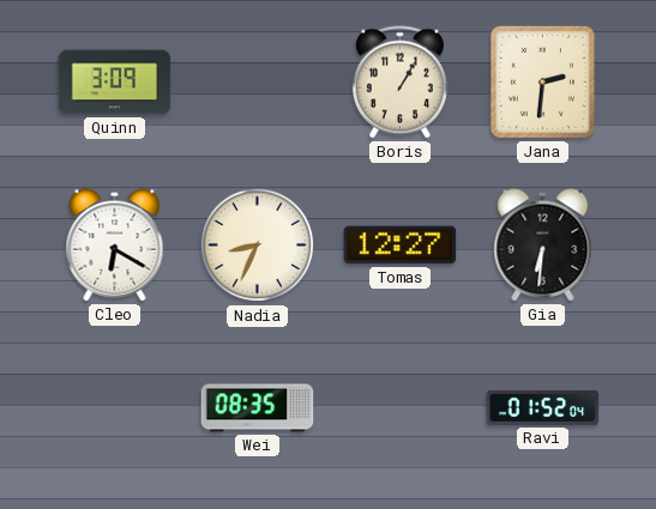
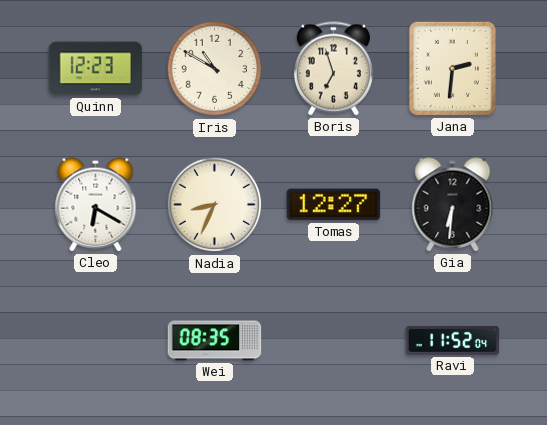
Quinn: 3:09 -> 12:23 (96, 69)
Iris: none -> 10:50 (215, 69)
Boris: 1:05 -> 6:57 (333, 69)
Ravi: 01:52 -> 11:52 (453, 340)
